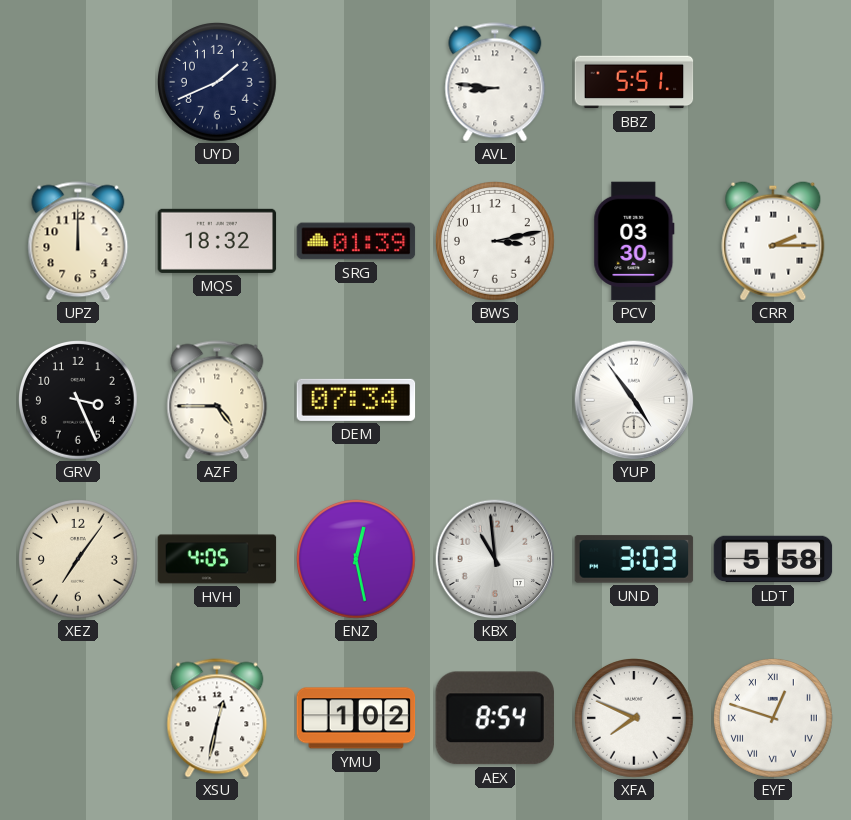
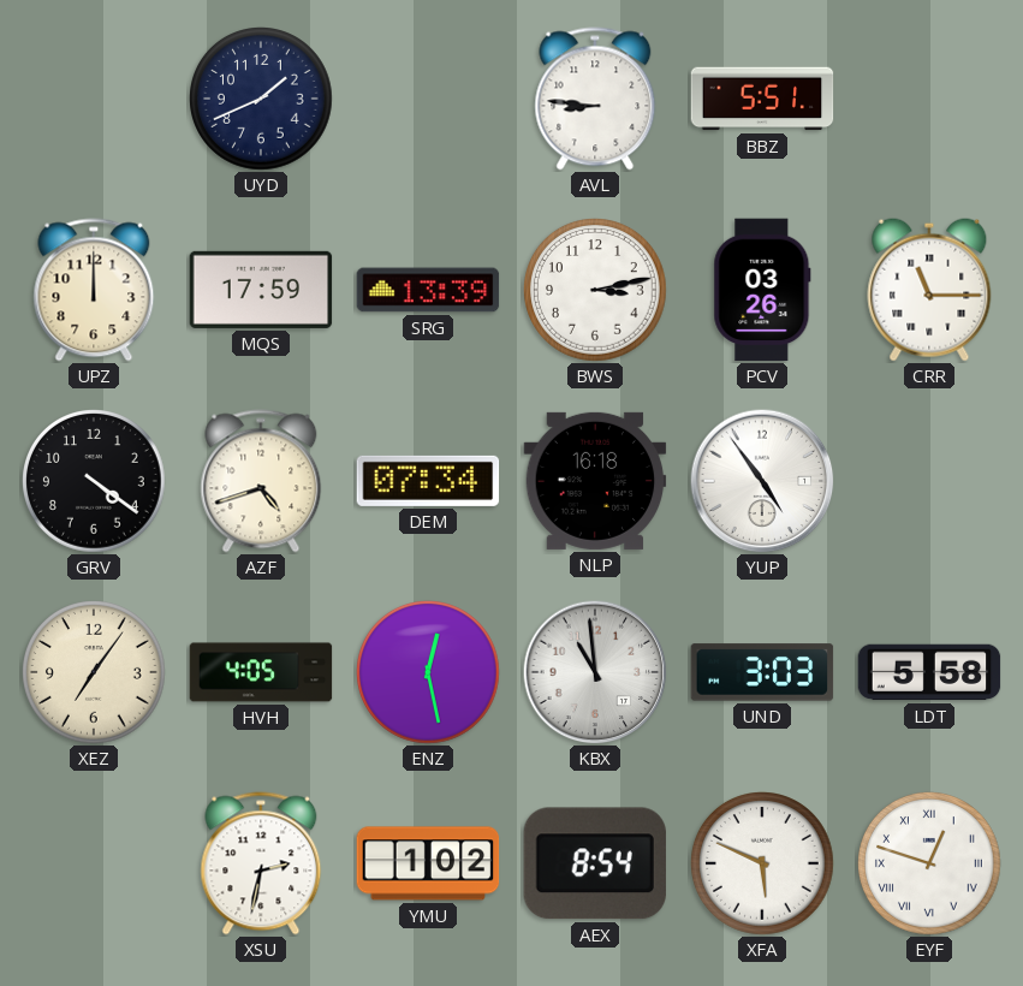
MQS: 18:32 -> 17:59 (261, 290)
SRG: 01:39 -> 13:39 (428, 290)
PCV: 03:30 -> 03:26 (762, 290)
CRR: 2:15 -> 11:15 (929, 290)
GRV: 3:26 -> 4:21 (95, 482)
AZF: 4:45 -> 4:42 (261, 481)
NLP: none -> 16:18 (595, 481)
XSU: 12:32 -> 2:32 (261, 863)
XFA: 7:49 -> 5:49 (763, 865)
